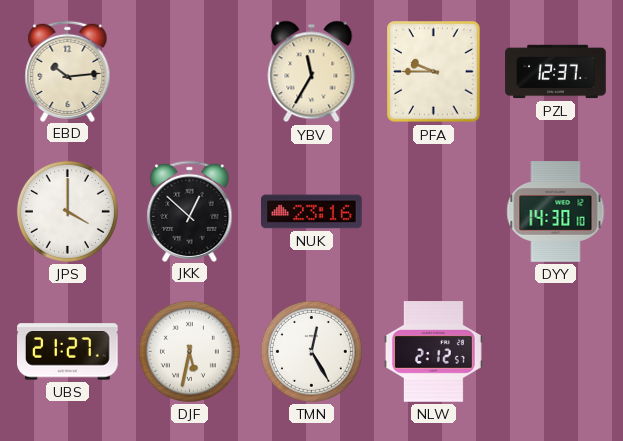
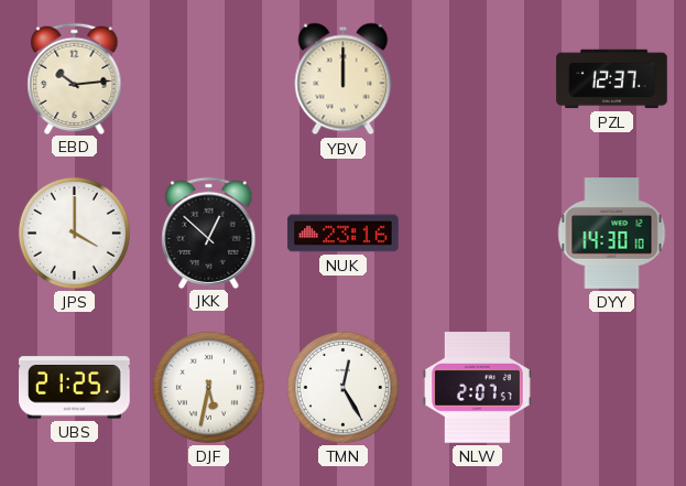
YBV: 11:35 -> 12:00 (344, 79)
PFA: 9:45 -> none (434, 72)
UBS: 21:27 -> 21:25 (75, 388)
NLW: 2:12 -> 2:07 (477, 388)
